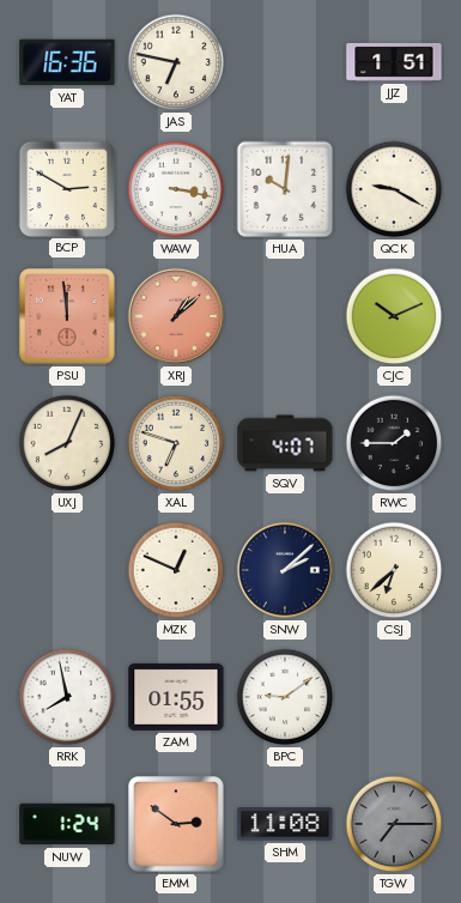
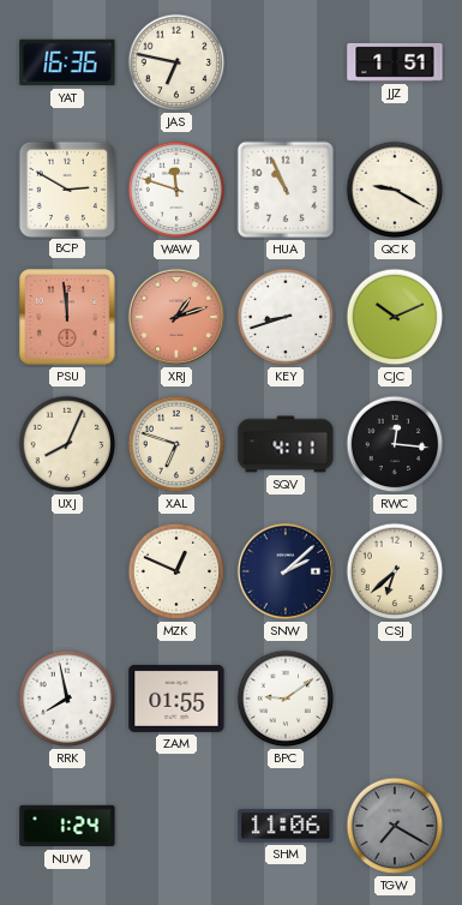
WAW: 3:17 -> 11:48 (176, 190)
HUA: 10:01 -> 10:56 (286, 190)
XRJ: 1:08 -> 1:12 (176, 317)
KEY: none -> 8:42 (286, 317)
SQV: 4:07 -> 4:11 (286, 444)
RWC: 1:45 -> 12:16 (395, 444)
EMM: 2:51 -> none (176, 824)
SHM: 11:08 -> 11:06 (286, 826)
TGW: 7:15 -> 7:20 (395, 826)
